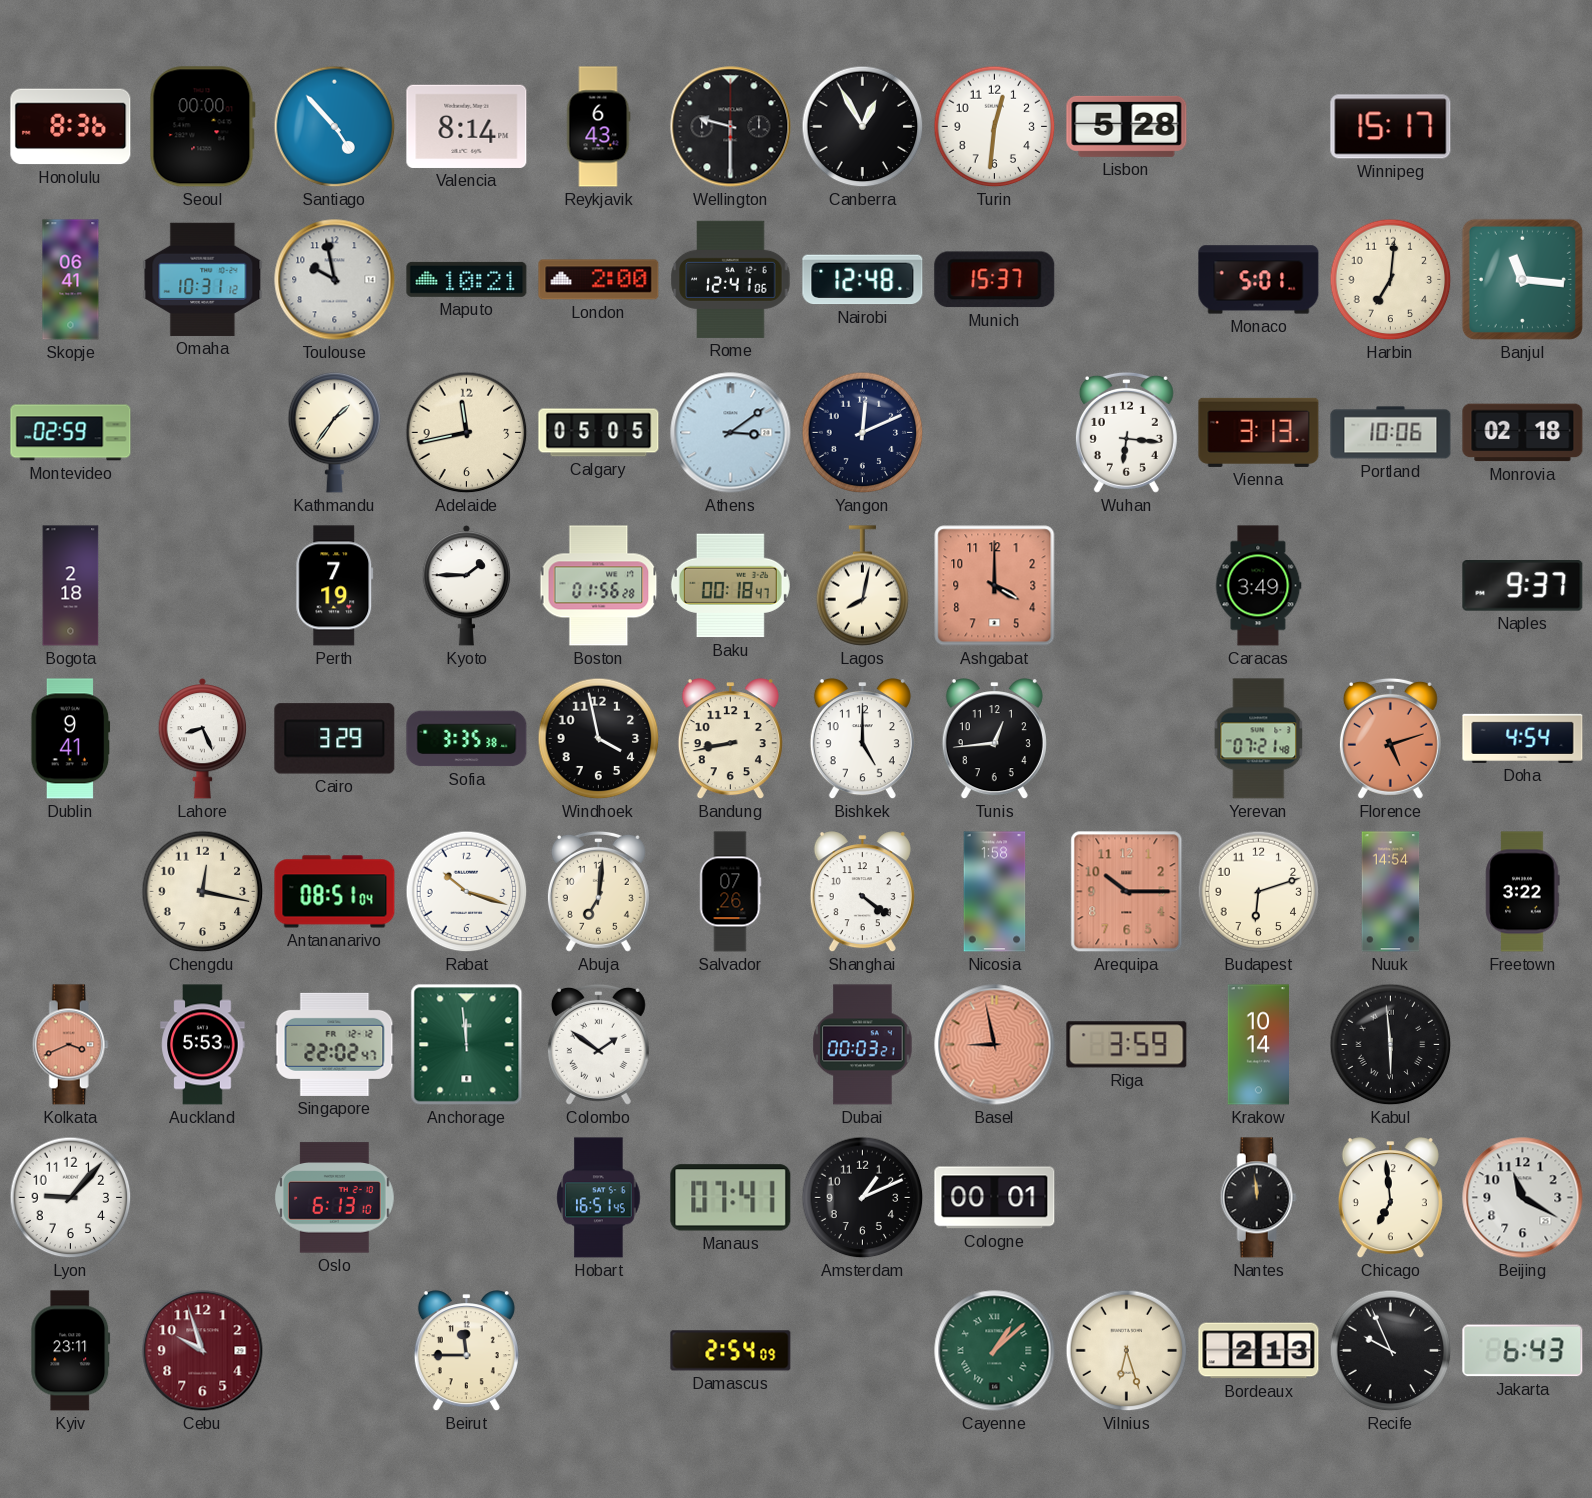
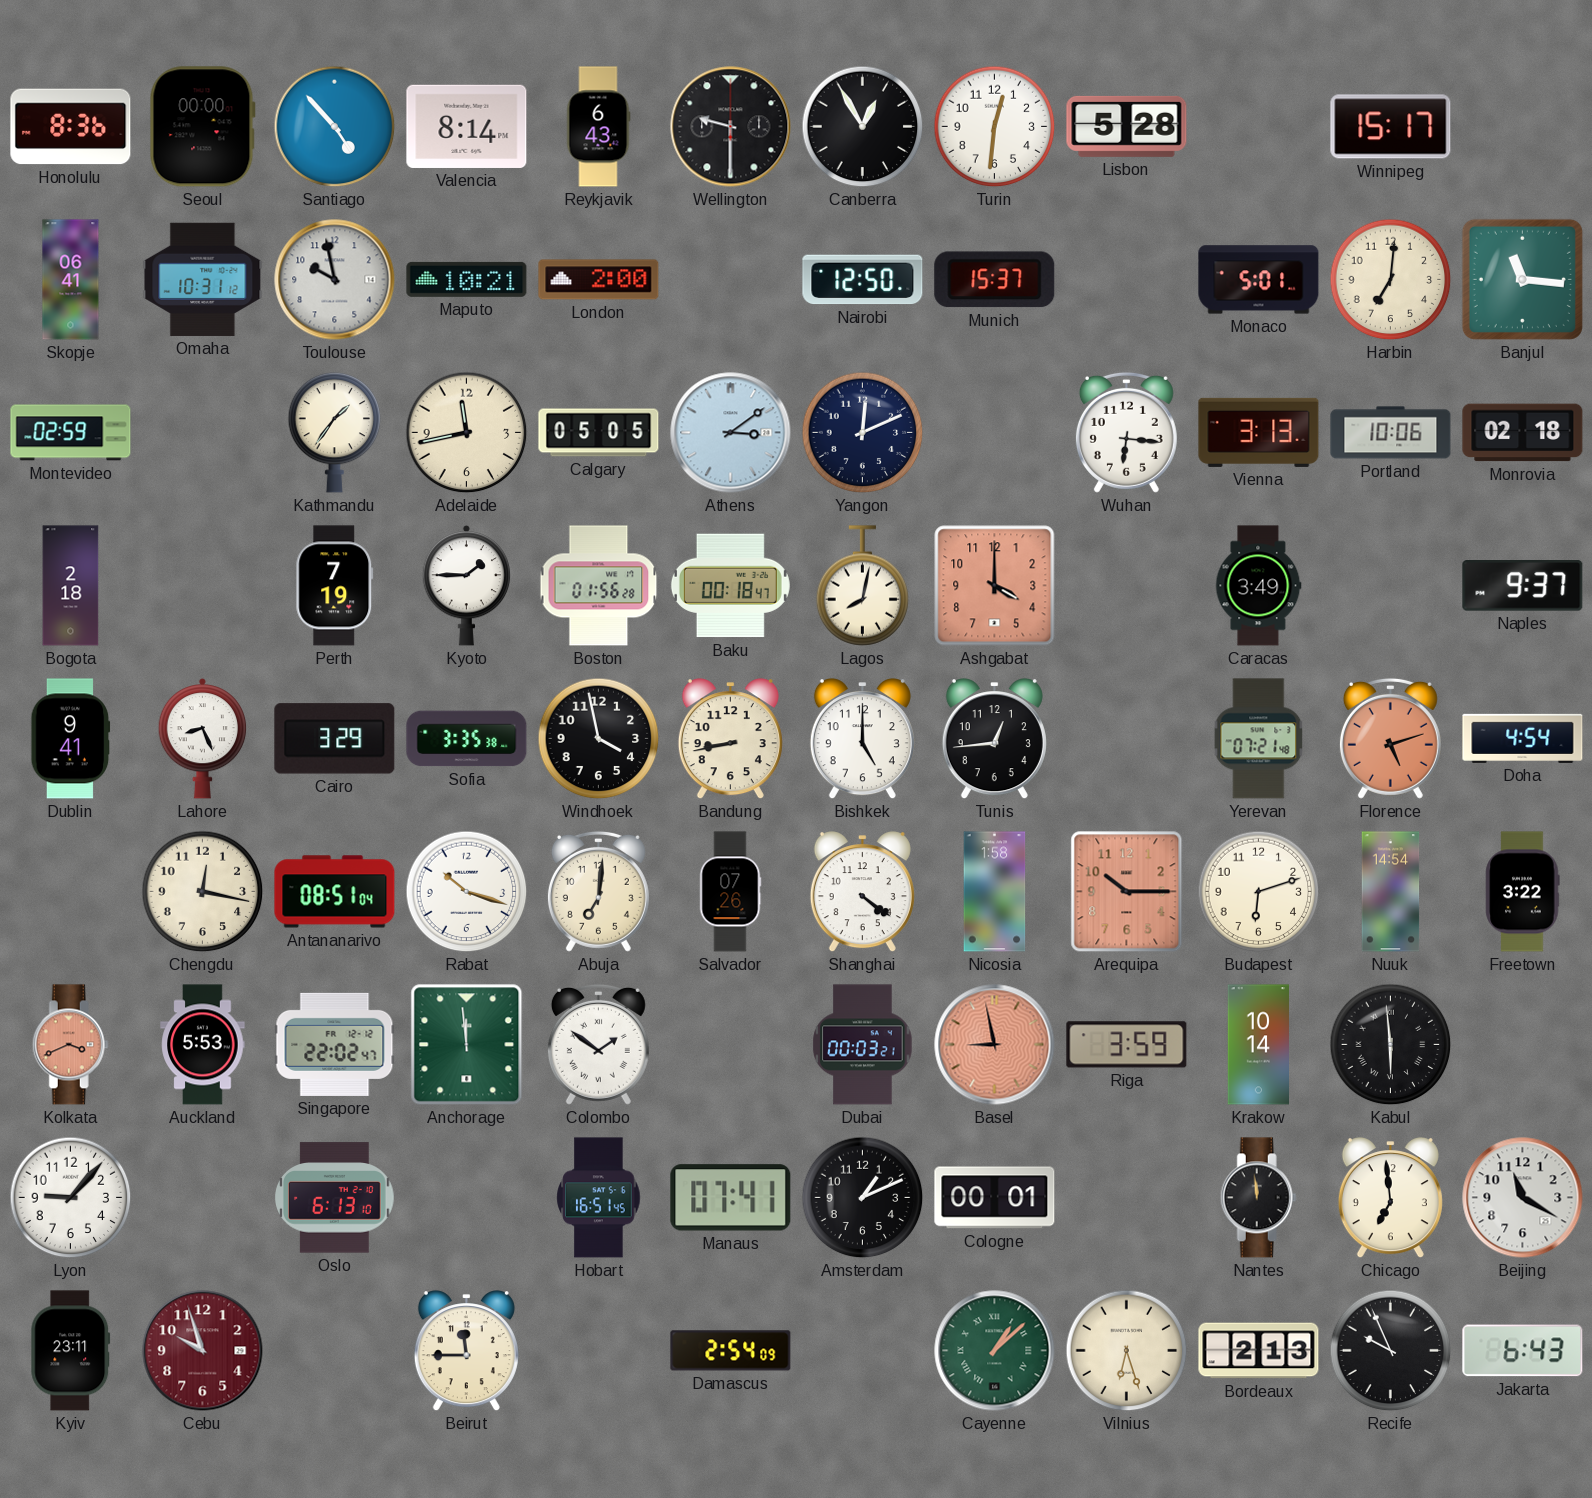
Rome: 12:41 -> none (731, 279)
Nairobi: 12:48 -> 12:50 (863, 280)
